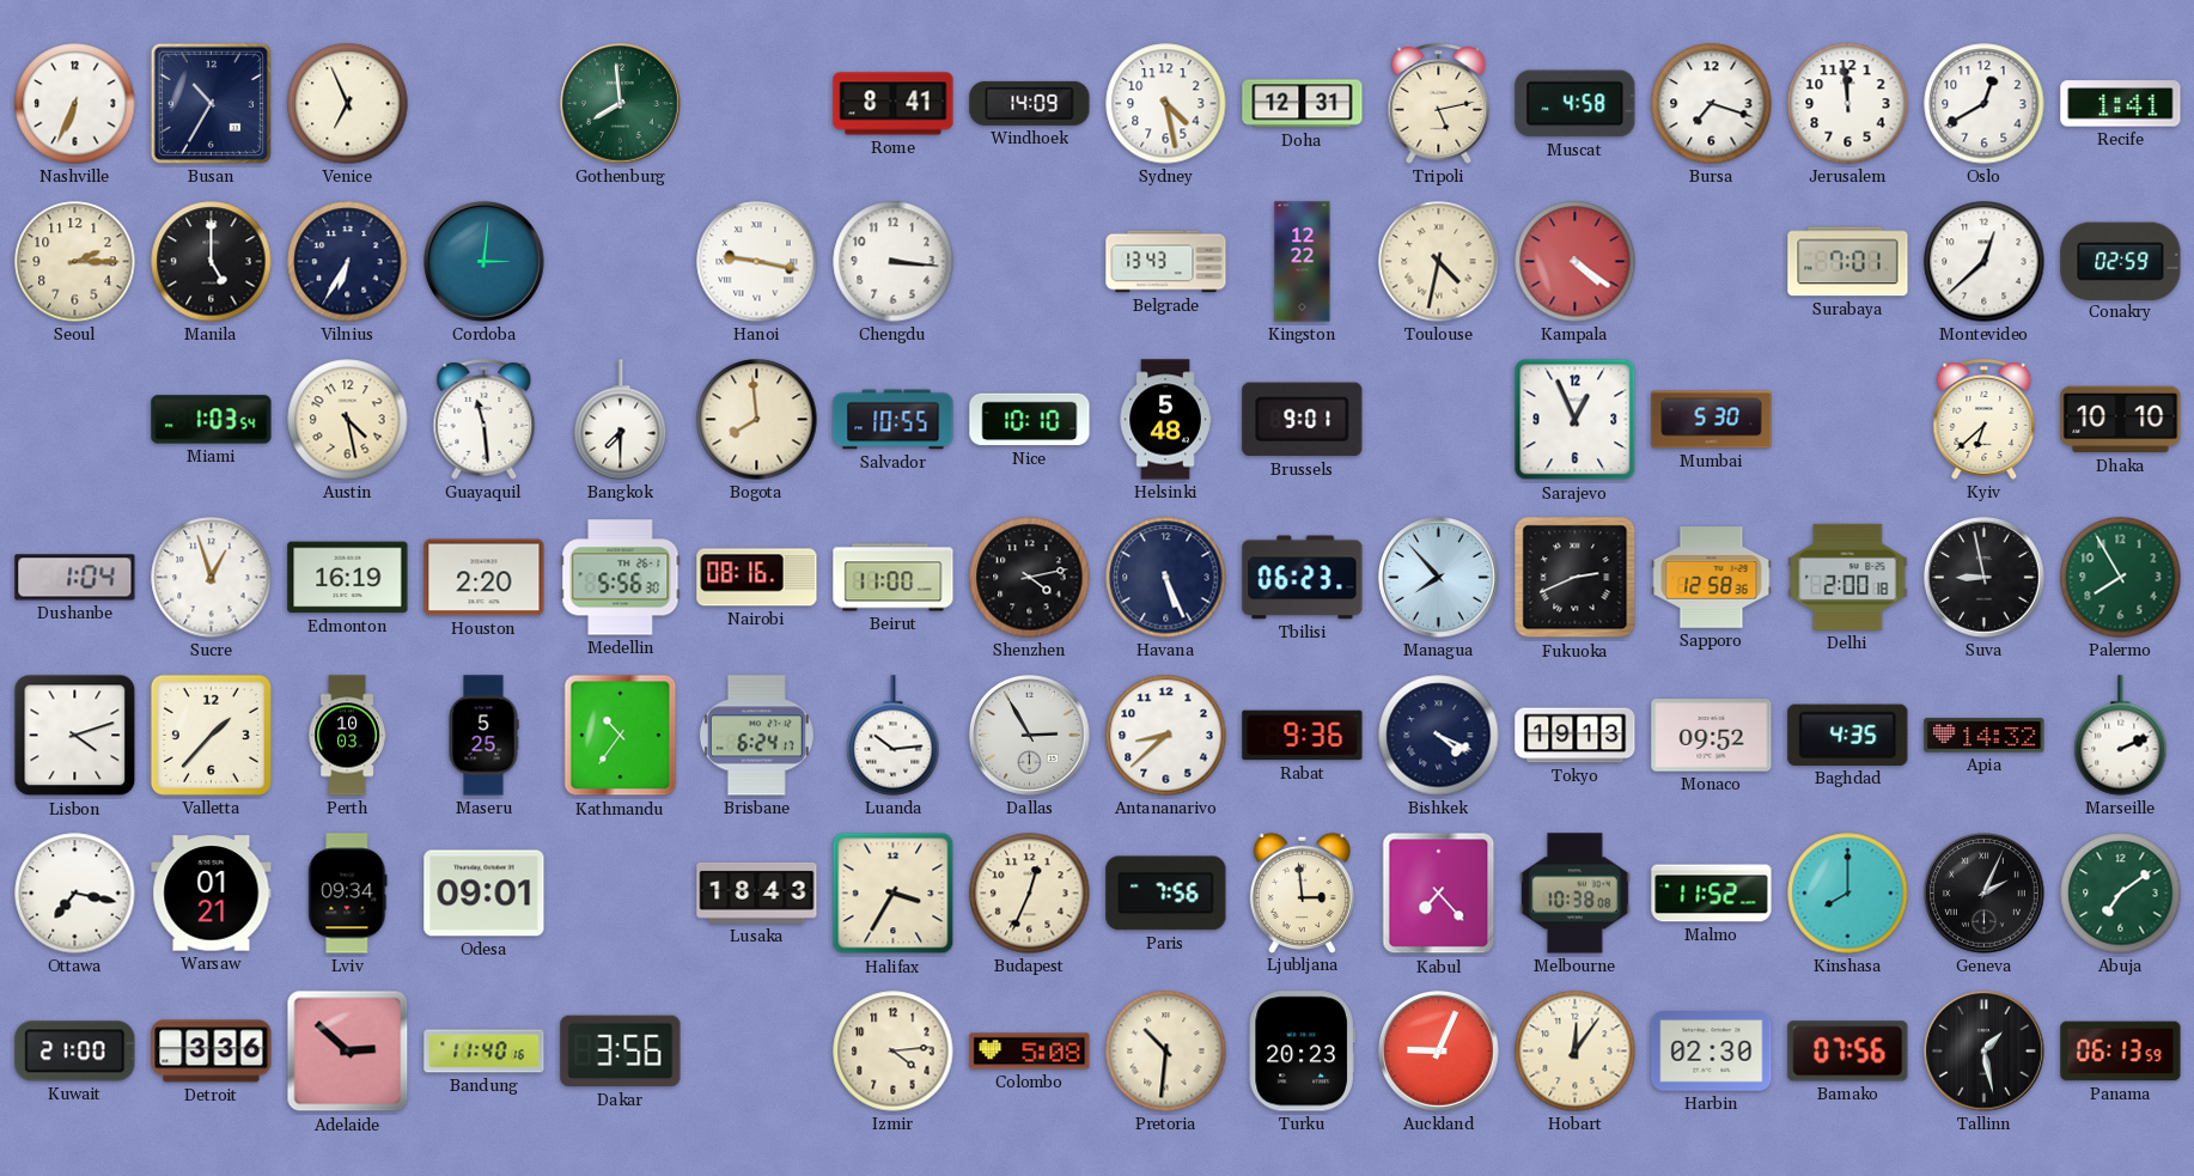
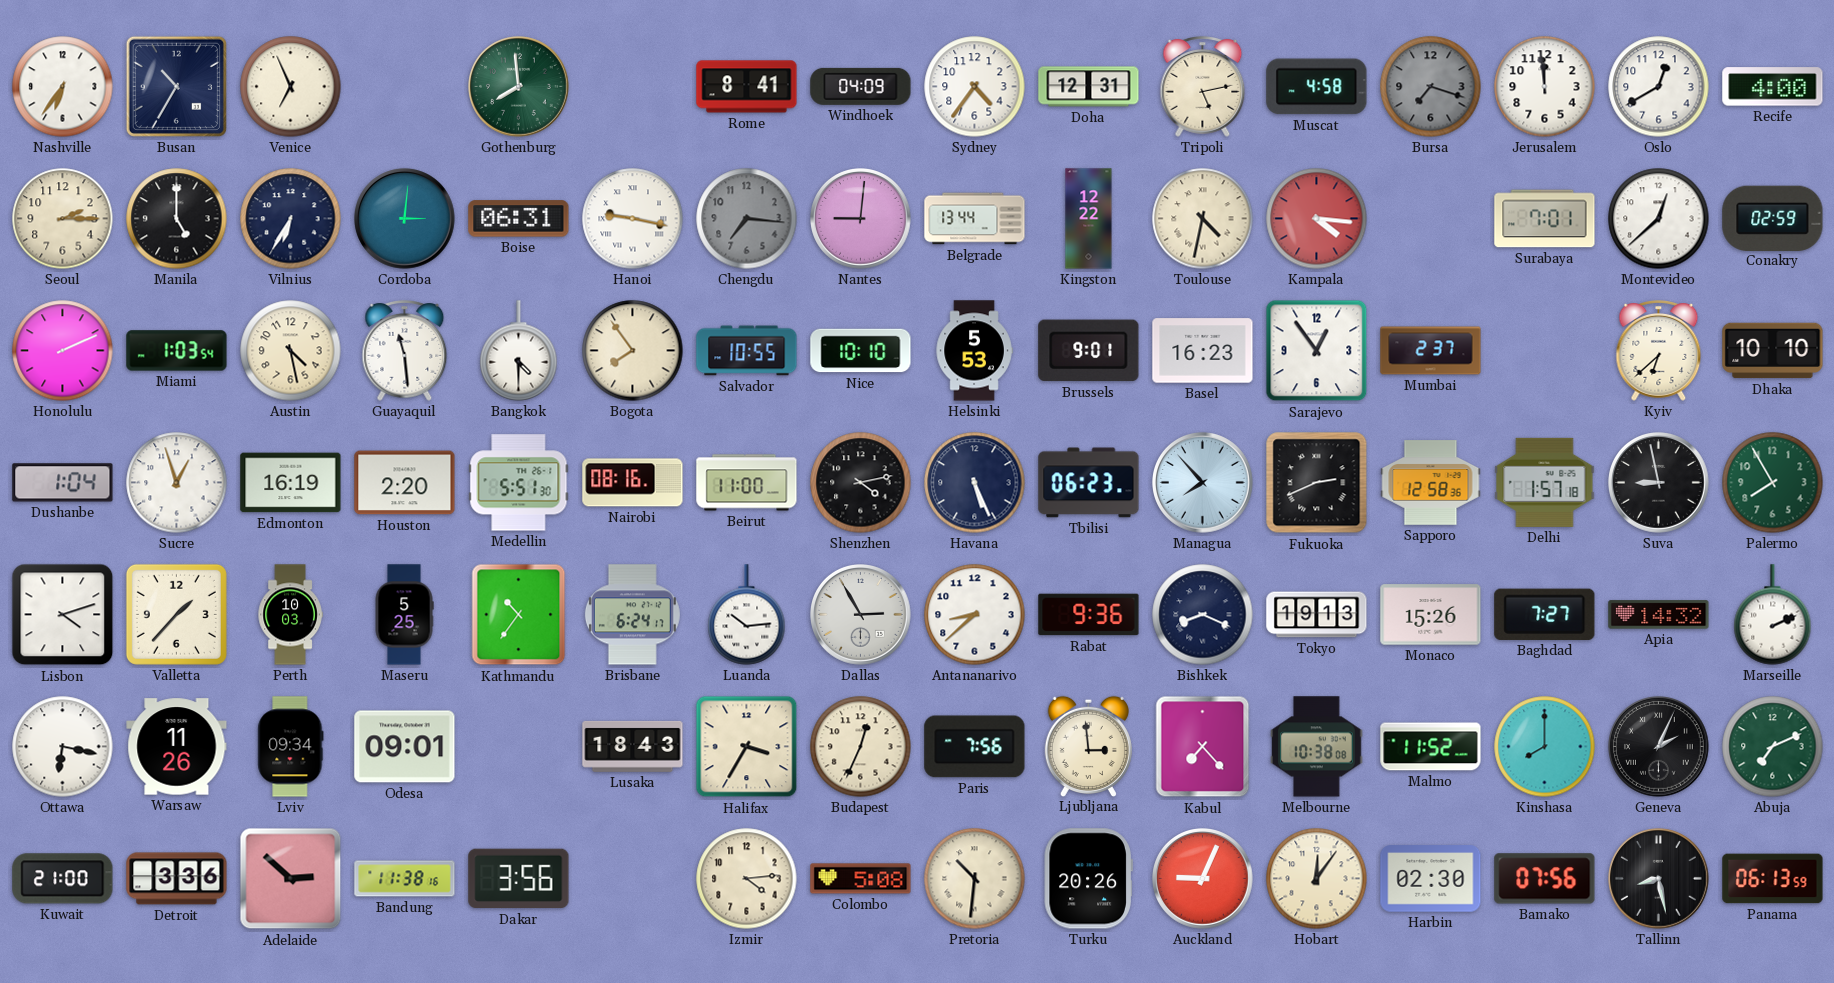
Nashville: 6:34 -> 6:36 (63, 87)
Windhoek: 14:09 -> 04:09 (861, 86)
Sydney: 4:28 -> 4:36 (975, 87)
Bursa dial: white -> grey (1431, 87)
Recife: 1:41 -> 4:00 (1773, 87)
Boise: none -> 06:31 (519, 219)
Chengdu: 3:16 -> 7:16 (747, 219)
Chengdu dial: white -> grey (747, 219)
Nantes: none -> 9:01 (861, 219)
Belgrade: 13:43 -> 13:44 (975, 219)
Kampala: 4:21 -> 4:16 (1317, 219)
Honolulu: none -> 2:11 (63, 351)
Bangkok: 7:30 -> 4:30 (519, 351)
Bogota: 7:59 -> 7:54 (633, 351)
Helsinki: 5:48 -> 5:53 (974, 351)
Basel: none -> 16:23 (1203, 351)
Sarajevo: 12:56 -> 12:54 (1317, 351)
Mumbai: 5:30 -> 2:37 (1431, 351)
Medellin: 5:56 -> 5:51 (519, 483)
Delhi: 2:00 -> 1:57 (1545, 482)
Bishkek: 4:19 -> 8:19 (1203, 615)
Monaco: 09:52 -> 15:26 (1431, 615)
Baghdad: 4:35 -> 7:27 (1545, 614)
Ottawa: 7:17 -> 6:17 (63, 747)
Warsaw: 01:21 -> 11:26 (177, 747)
Abuja: 7:09 -> 7:11 (1773, 747)
Bandung: 11:40 -> 11:38 (405, 879)
Turku: 20:23 -> 20:26 (1088, 879)
Tallinn: 1:28 -> 8:28 (1659, 879)
